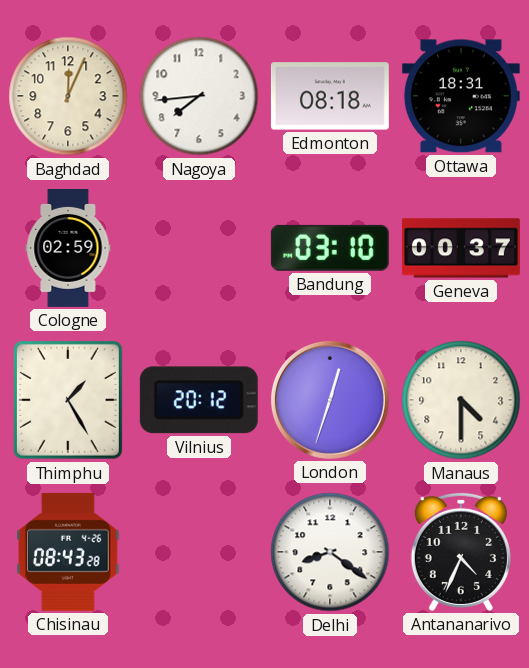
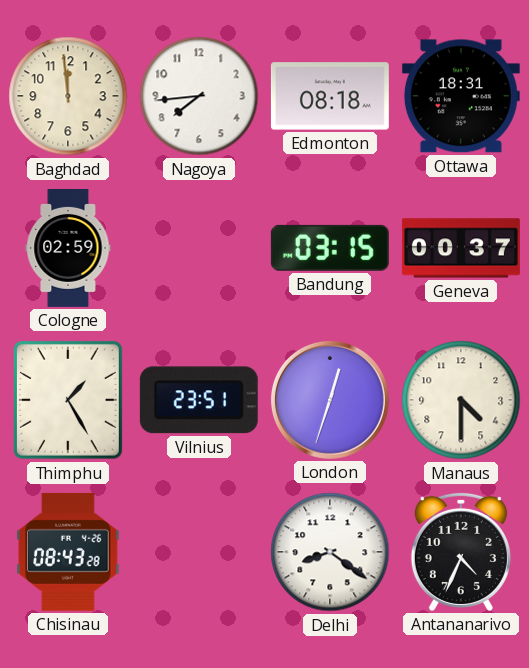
Baghdad: 12:04 -> 11:59 (68, 96)
Bandung: 03:10 -> 03:15 (330, 248)
Vilnius: 20:12 -> 23:51 (199, 400)
